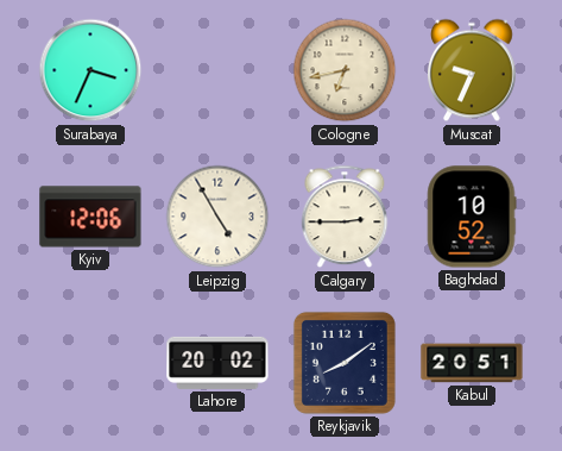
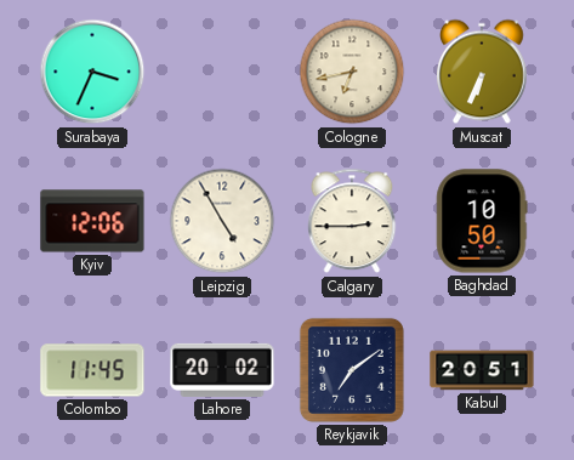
Muscat: 9:34 -> 6:34 (483, 72)
Baghdad: 10:52 -> 10:50 (482, 221)
Colombo: none -> 11:45 (92, 370)
Reykjavik: 8:09 -> 7:09 (352, 370)
